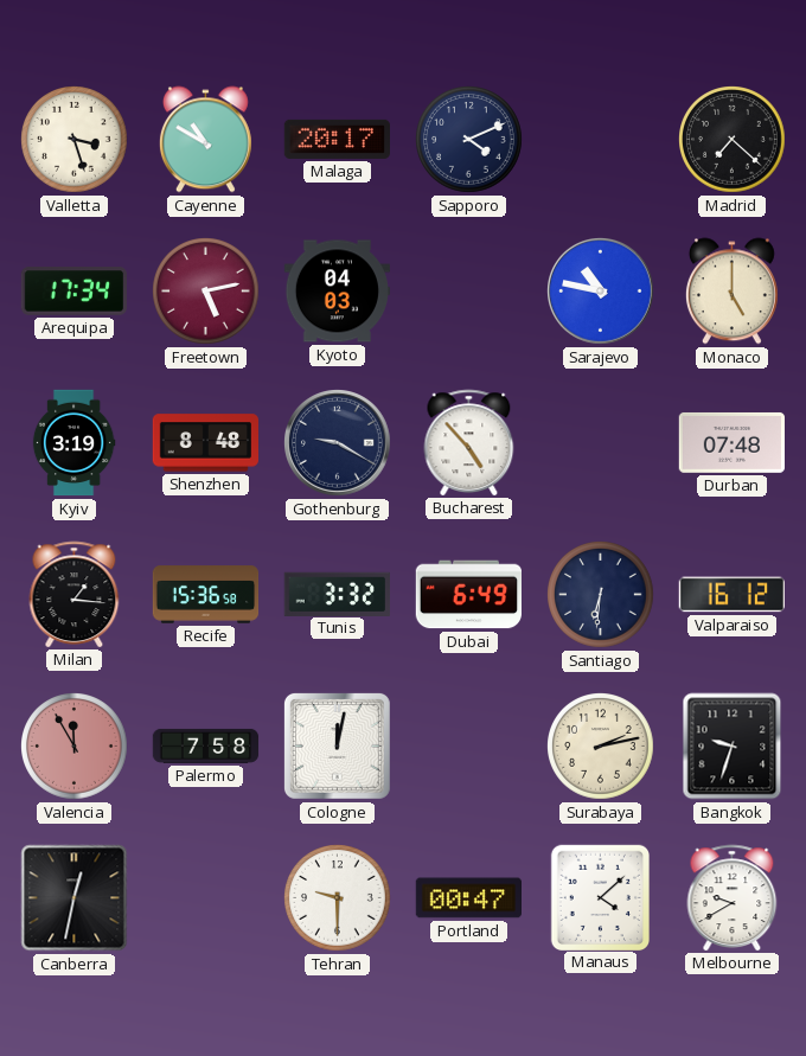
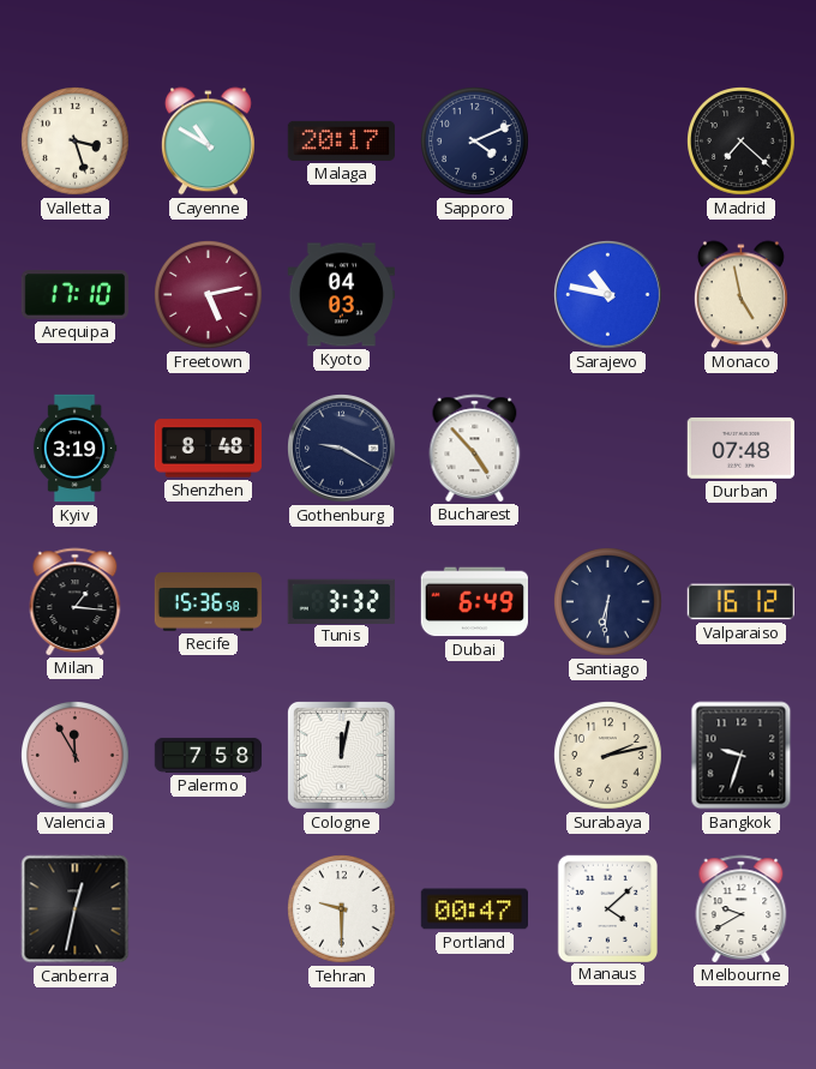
Arequipa: 17:34 -> 17:10 (74, 295)
Monaco: 5:00 -> 4:58 (740, 295)
